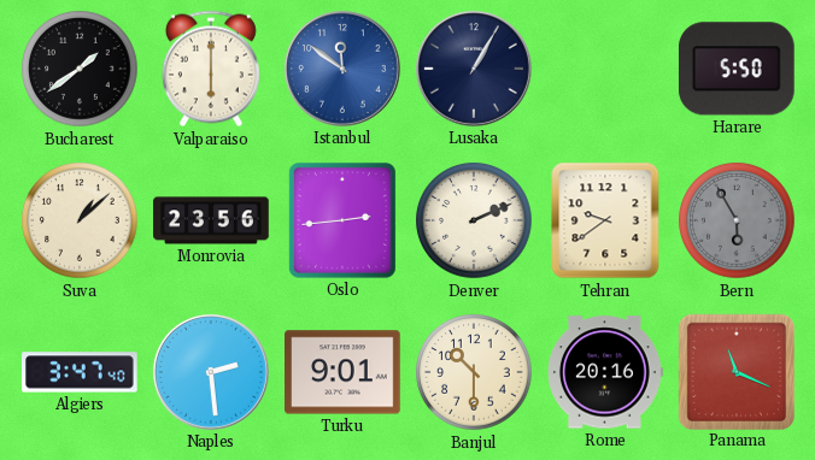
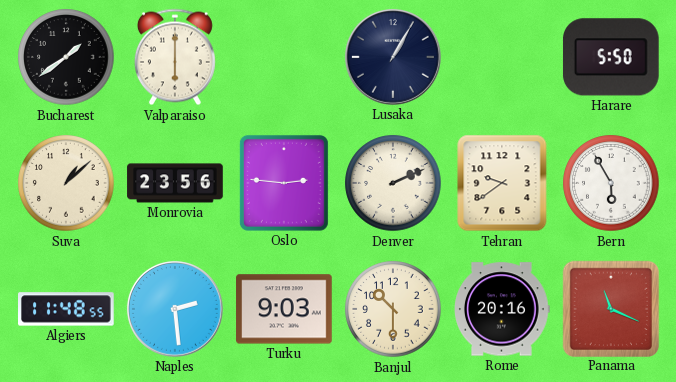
Istanbul: 11:51 -> none (342, 69)
Oslo: 2:44 -> 2:46 (284, 183)
Bern dial: grey -> white (611, 183)
Algiers: 3:47 -> 11:48 (67, 309)
Turku: 9:01 -> 9:03 (284, 309)
